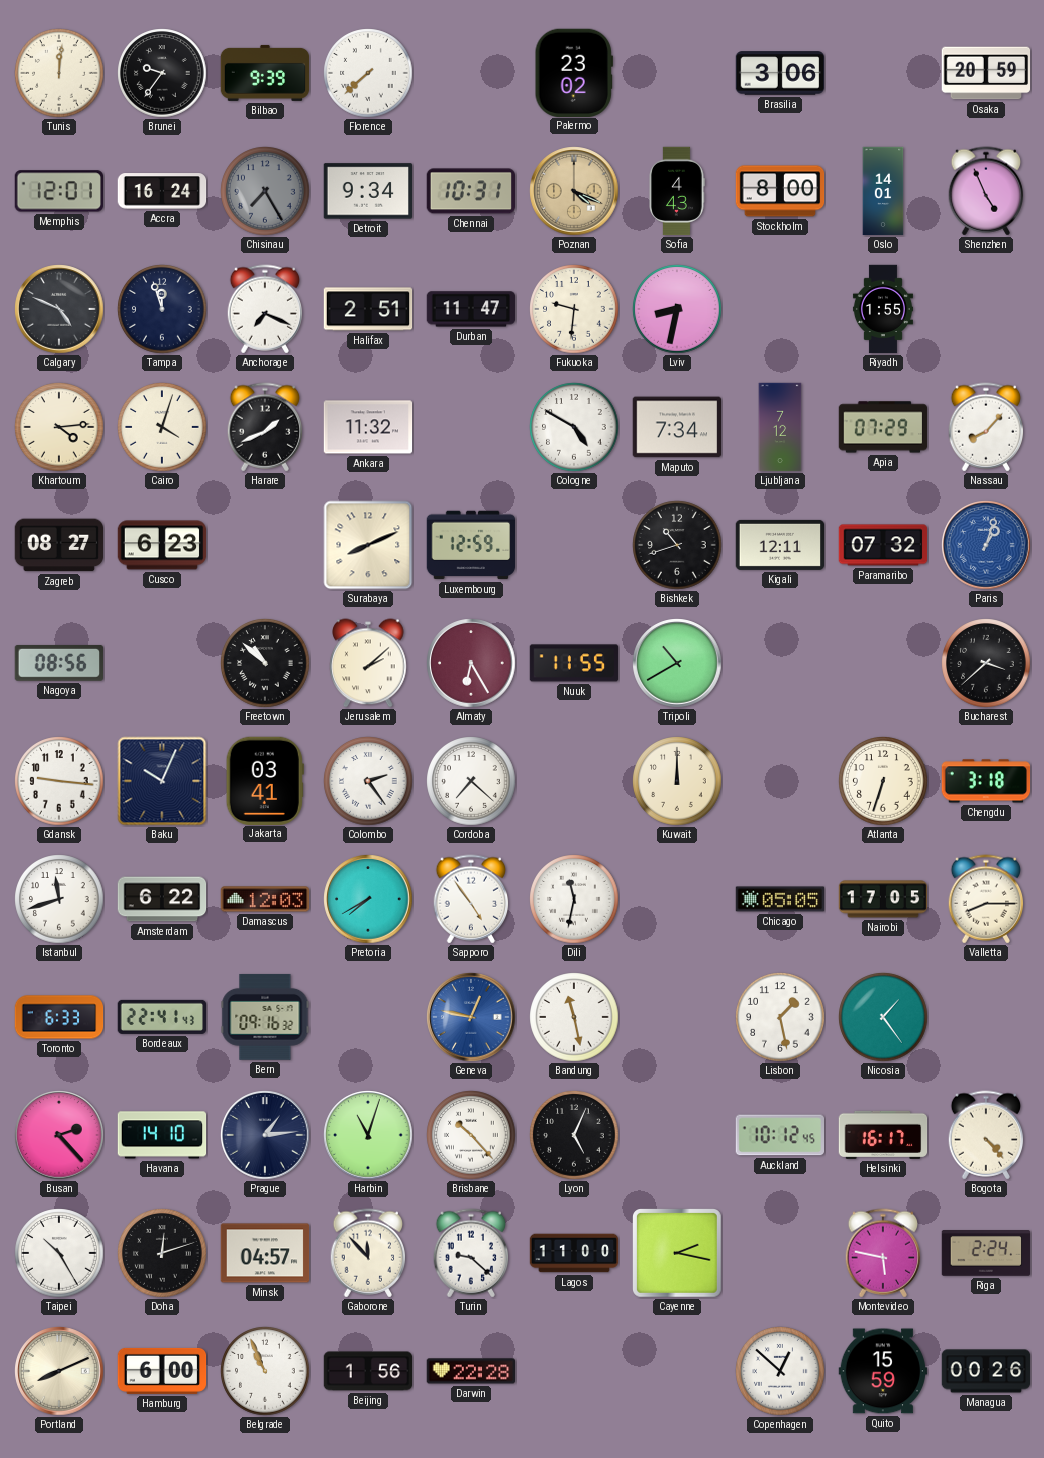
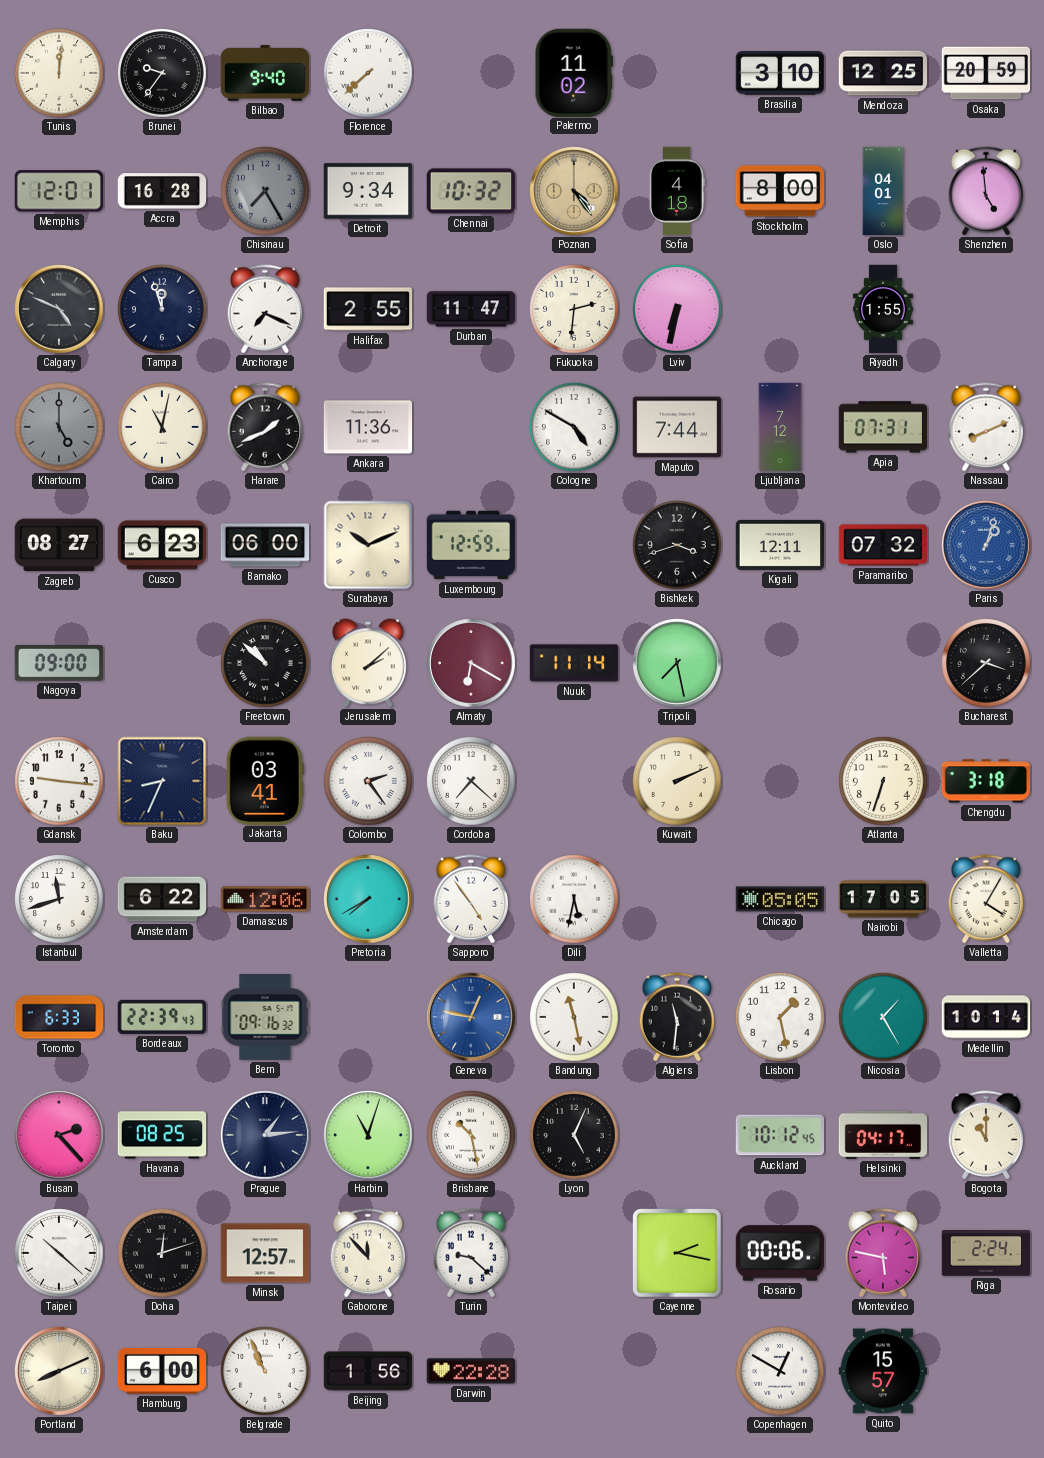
Bilbao: 9:39 -> 9:40 (265, 73)
Palermo: 23:02 -> 11:02 (574, 72)
Brasilia: 3:06 -> 3:10 (780, 73)
Mendoza: none -> 12:25 (883, 73)
Accra: 16:24 -> 16:28 (162, 191)
Chennai: 10:31 -> 10:32 (470, 191)
Poznan: 4:19 -> 4:24 (574, 191)
Sofia: 4:43 -> 4:18 (677, 191)
Oslo: 14:01 -> 04:01 (883, 191)
Shenzhen: 4:56 -> 4:59 (986, 191)
Halifax: 2:51 -> 2:55 (368, 309)
Fukuoka: 9:31 -> 2:31 (574, 309)
Lviv: 8:32 -> 6:32 (677, 309)
Khartoum: 4:14 -> 5:00 (59, 427)
Khartoum dial: cream -> grey (59, 427)
Cairo: 4:03 -> 11:02 (162, 427)
Ankara: 11:32 -> 11:36 (368, 427)
Maputo: 7:34 -> 7:44 (676, 427)
Apia: 07:29 -> 07:31 (883, 427)
Nassau: 8:07 -> 8:11 (986, 427)
Bamako: none -> 06:00 (265, 545)
Surabaya: 8:11 -> 10:11 (368, 545)
Bishkek: 10:42 -> 3:42 (677, 545)
Nagoya: 08:56 -> 09:00 (58, 663)
Almaty: 6:25 -> 6:20 (471, 663)
Nuuk: 11:55 -> 11:14 (574, 663)
Tripoli: 10:40 -> 7:28 (677, 663)
Baku: 10:04 -> 8:34 (162, 781)
Kuwait: 12:00 -> 2:11 (677, 781)
Damascus: 12:03 -> 12:06 (265, 899)
Dili: 11:32 -> 5:32 (574, 899)
Valletta: 8:15 -> 4:05 (986, 899)
Bordeaux: 22:41 -> 22:39 (162, 1017)
Algiers: none -> 11:31 (677, 1017)
Nicosia: 1:24 -> 1:25 (883, 1017)
Medellin: none -> 10:14 (986, 1017)
Havana: 14:10 -> 08:25 (162, 1135)
Brisbane: 10:23 -> 10:28 (471, 1135)
Helsinki: 16:17 -> 04:17 (883, 1135)
Bogota: 4:23 -> 11:00 (986, 1135)
Taipei: 10:25 -> 10:22 (59, 1253)
Minsk: 04:57 -> 12:57 (265, 1253)
Lagos: 11:00 -> none (574, 1253)
Rosario: none -> 00:06 (780, 1253)
Copenhagen: 12:52 -> 12:50 (780, 1371)
Quito: 15:59 -> 15:57 (883, 1371)
Managua: 00:26 -> none (986, 1371)
